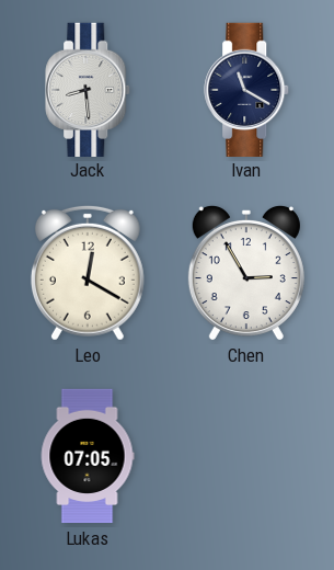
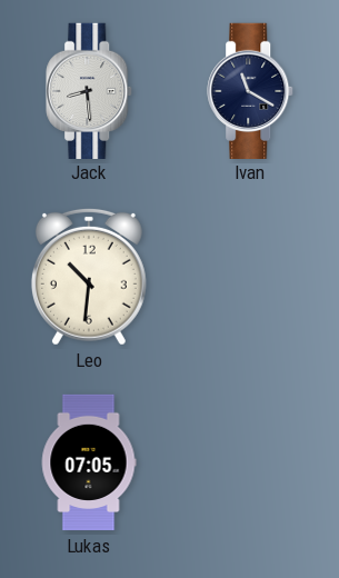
Leo: 12:20 -> 10:31 (89, 277)
Chen: 2:55 -> none (246, 273)
